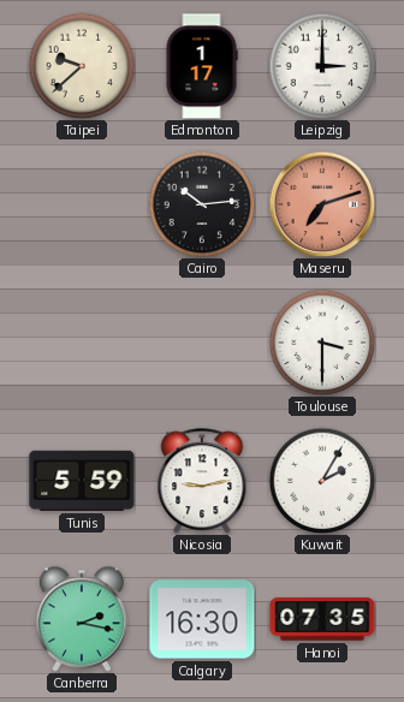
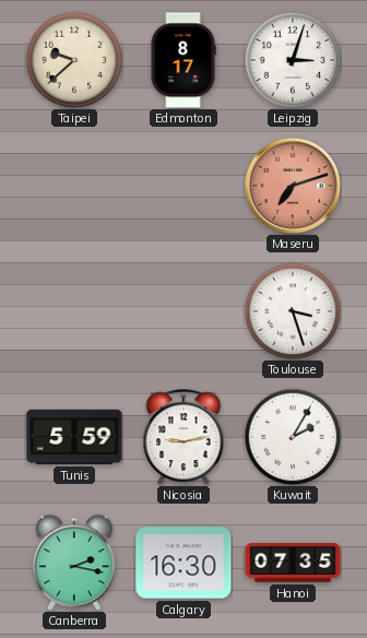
Edmonton: 1:17 -> 8:17 (183, 60)
Leipzig: 3:00 -> 3:03 (293, 60)
Cairo: 10:14 -> none (202, 204)
Toulouse: 3:30 -> 3:27 (293, 311)
